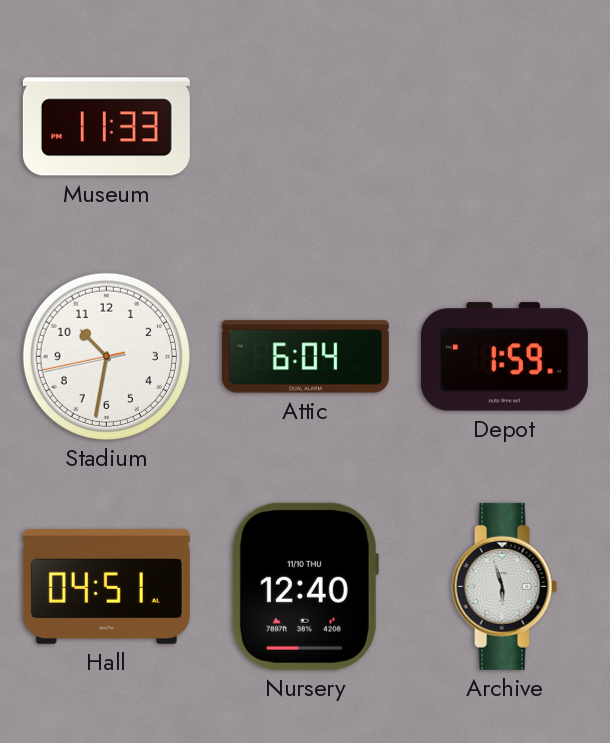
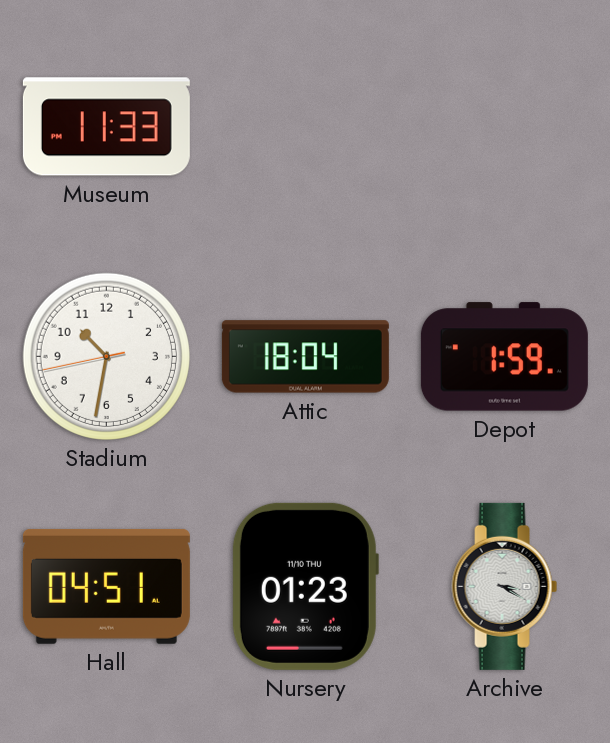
Attic: 6:04 -> 18:04 (305, 357)
Nursery: 12:40 -> 01:23 (305, 586)
Archive: 5:57 -> 3:20 (505, 586)
